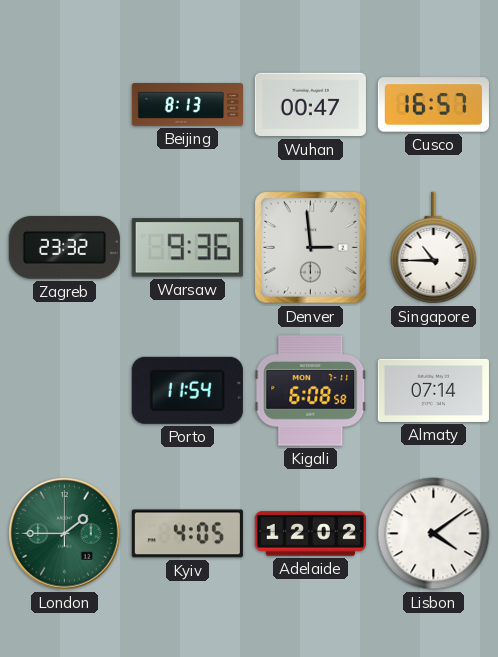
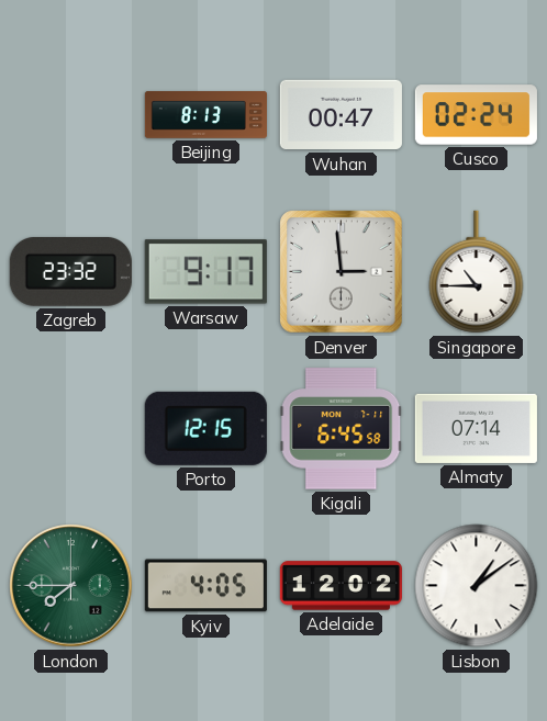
Cusco: 16:57 -> 02:24 (476, 115)
Warsaw: 9:36 -> 9:17 (205, 272)
Porto: 11:54 -> 12:15 (205, 428)
Kigali: 6:08 -> 6:45 (342, 429)
London: 1:45 -> 7:45 (71, 586)
Lisbon: 4:09 -> 1:09 (477, 586)
